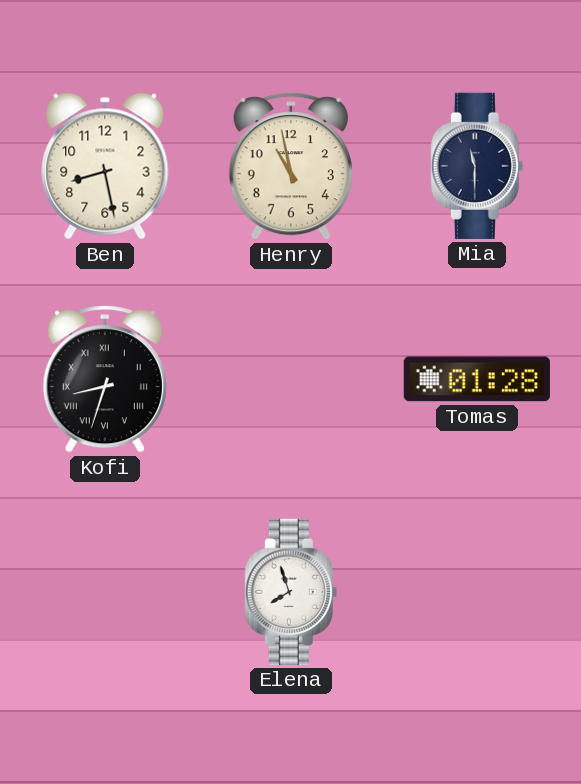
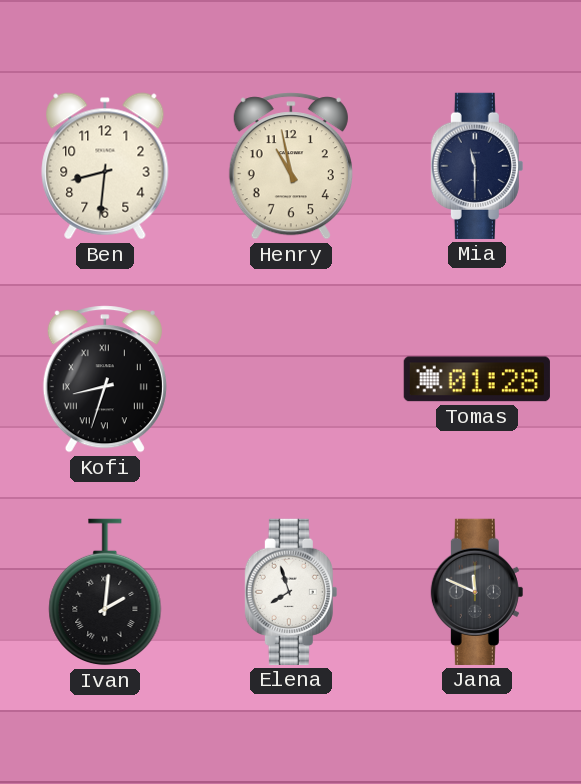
Ben: 8:28 -> 8:31 (105, 166)
Ivan: none -> 2:01 (105, 592)
Jana: none -> 11:49 (477, 592)
